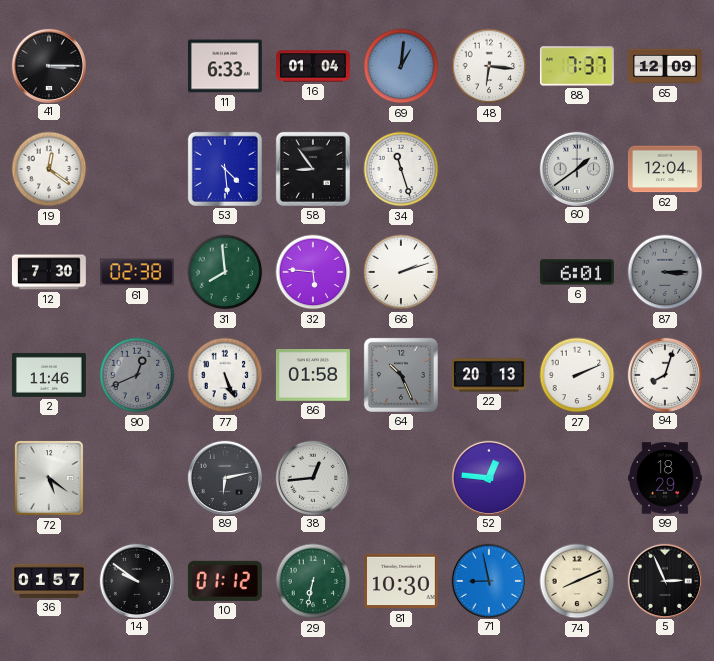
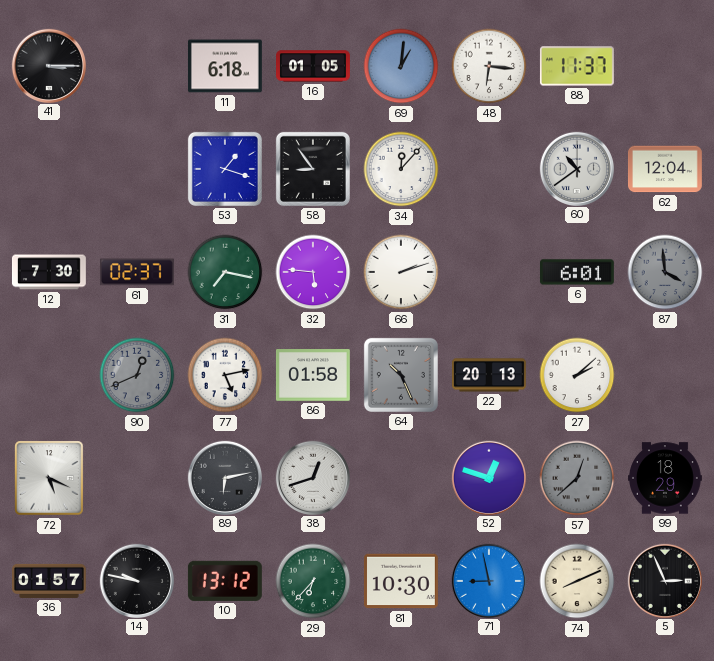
11: 6:33 -> 6:18 (225, 66)
16: 01:04 -> 01:05 (314, 66)
88: 7:37 -> 11:37 (577, 66)
65: 12:09 -> none (666, 66)
19: 12:21 -> none (49, 169)
53: 4:29 -> 1:18 (225, 169)
34: 11:27 -> 12:07 (401, 169)
60: 1:39 -> 10:39 (576, 168)
61: 02:38 -> 02:37 (137, 272)
31: 7:59 -> 7:17 (225, 272)
87: 3:15 -> 3:59 (665, 272)
2: 11:46 -> none (49, 375)
77: 5:26 -> 5:13 (225, 375)
27: 2:11 -> 2:08 (577, 375)
94: 8:03 -> none (664, 374)
72: 5:21 -> 5:19 (49, 478)
38: 12:44 -> 12:42 (312, 477)
52: 12:46 -> 12:48 (488, 477)
57: none -> 12:38 (577, 478)
14: 9:51 -> 9:47 (136, 580)
10: 01:12 -> 13:12 (225, 581)
29: 6:32 -> 6:37 (313, 581)
